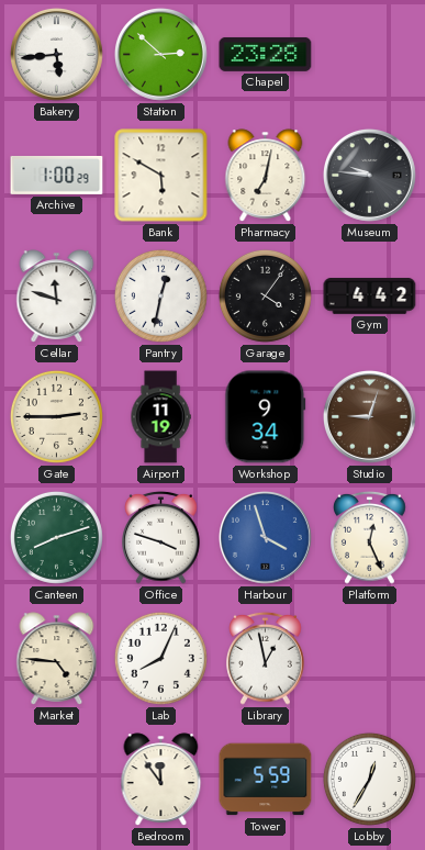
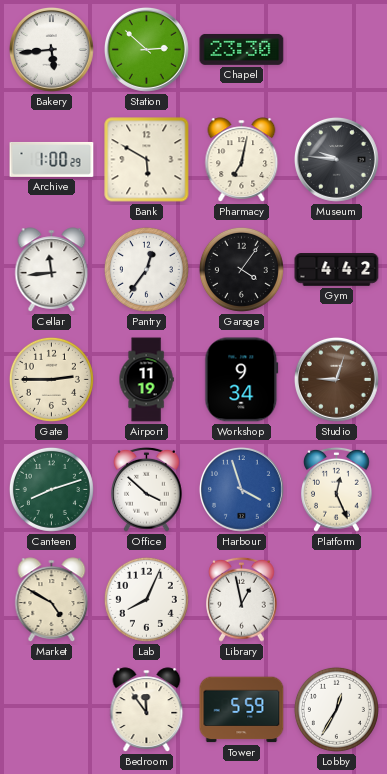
Chapel: 23:28 -> 23:30 (242, 49)
Cellar: 11:48 -> 11:44 (52, 270)
Pantry: 12:32 -> 12:36 (146, 269)
Office: 3:48 -> 3:52 (147, 489)
Market: 4:46 -> 4:50 (52, 600)
